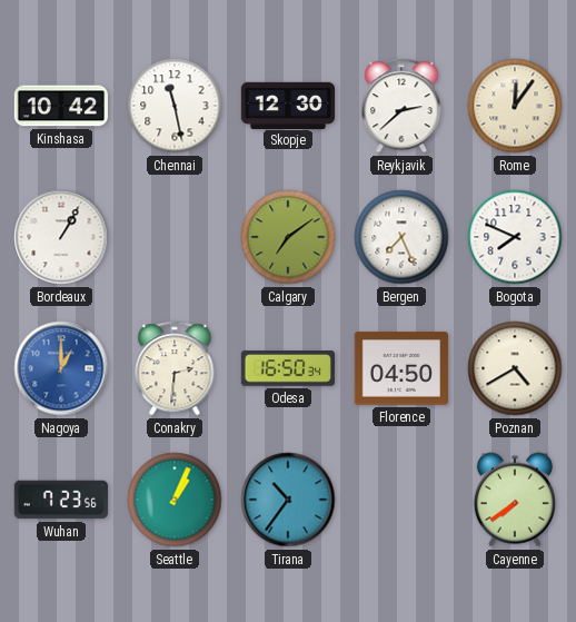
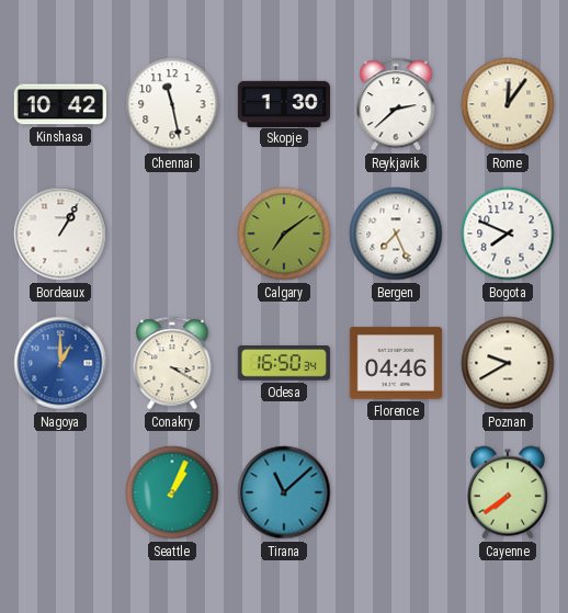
Skopje: 12:30 -> 1:30 (283, 103)
Conakry: 2:31 -> 3:20 (172, 363)
Florence: 04:50 -> 04:46 (395, 363)
Poznan: 4:40 -> 9:40 (508, 363)
Wuhan: 7:23 -> none (61, 500)
Tirana: 10:36 -> 11:08 (284, 492)
